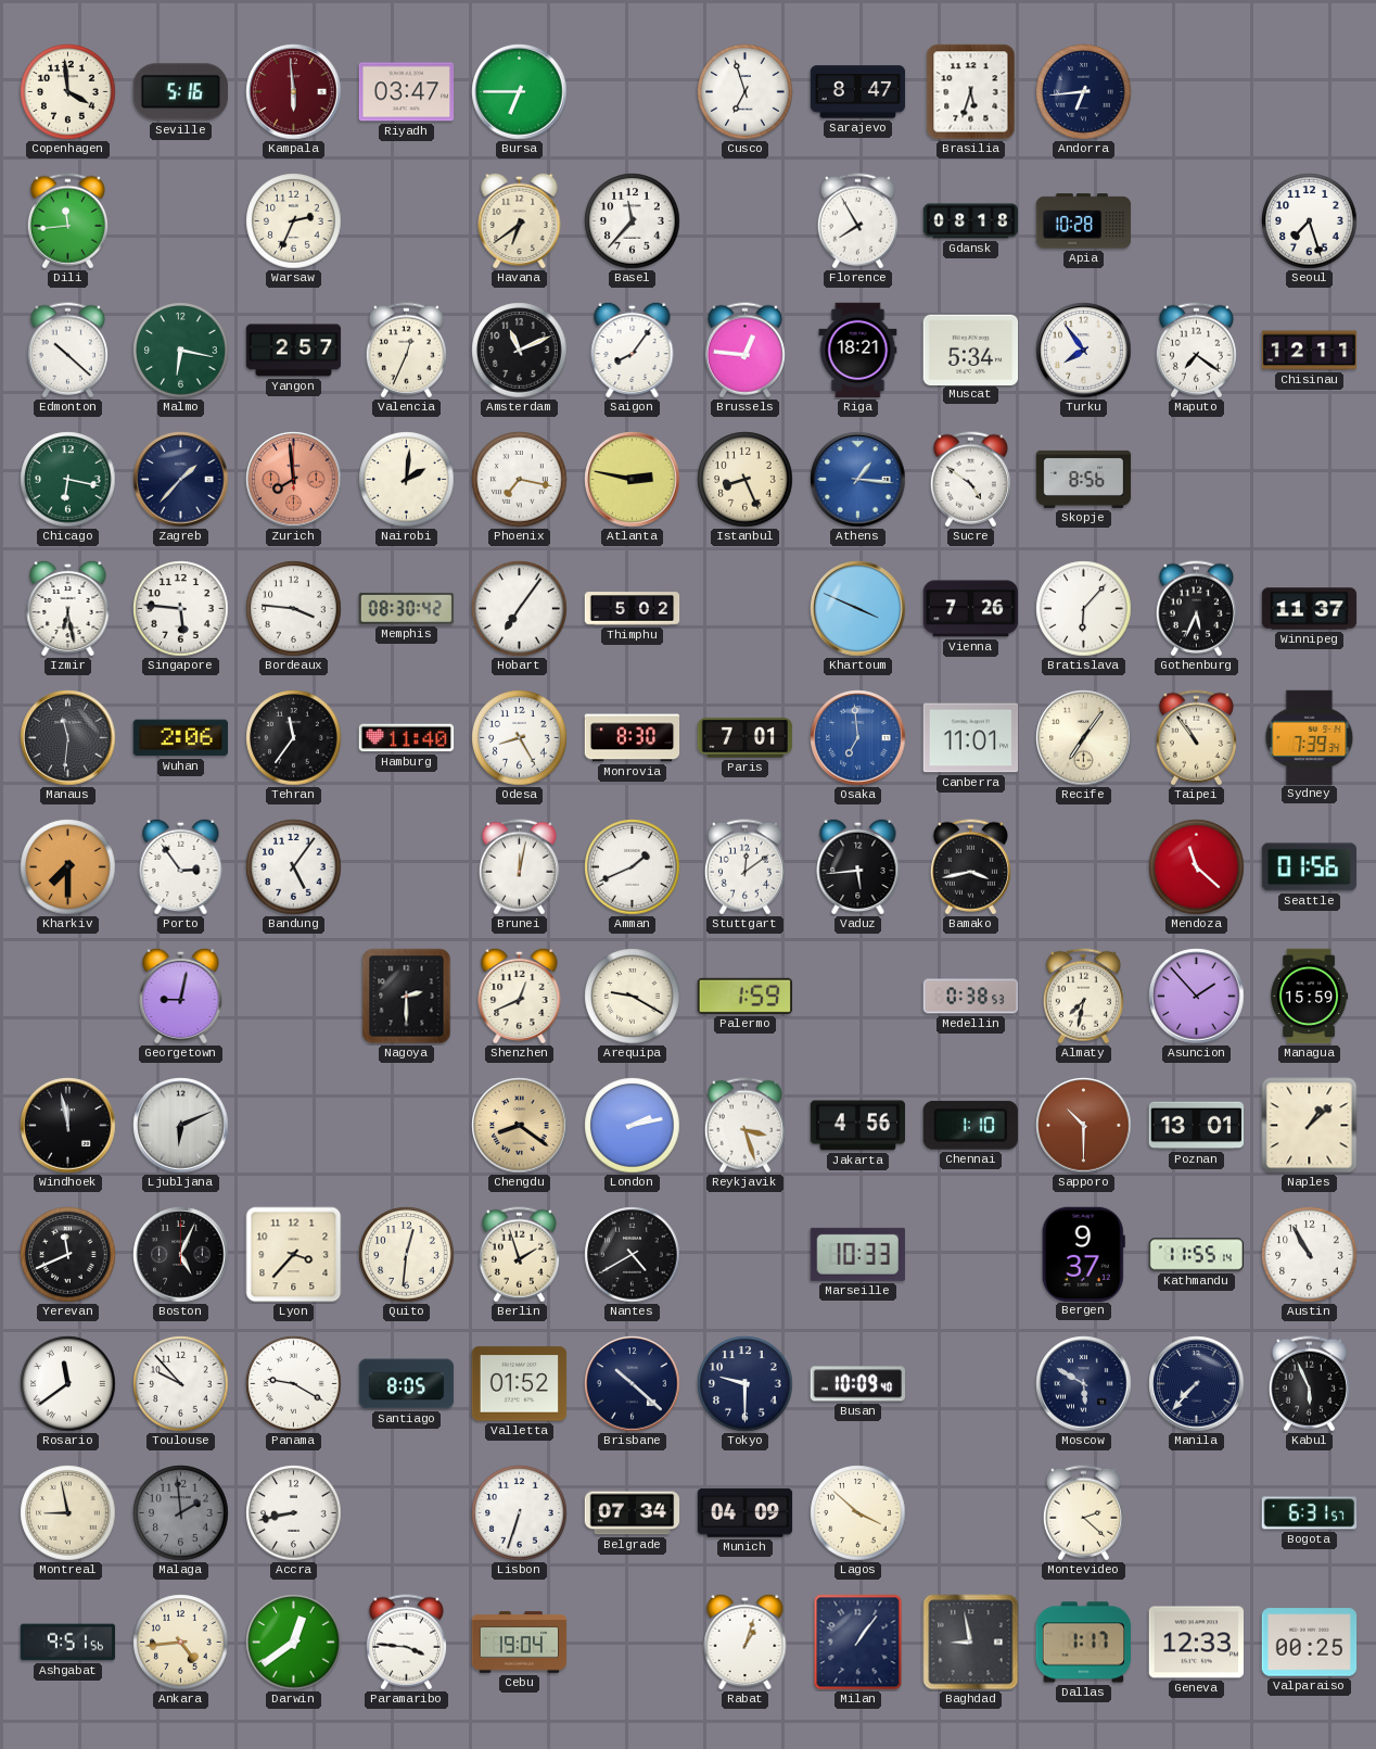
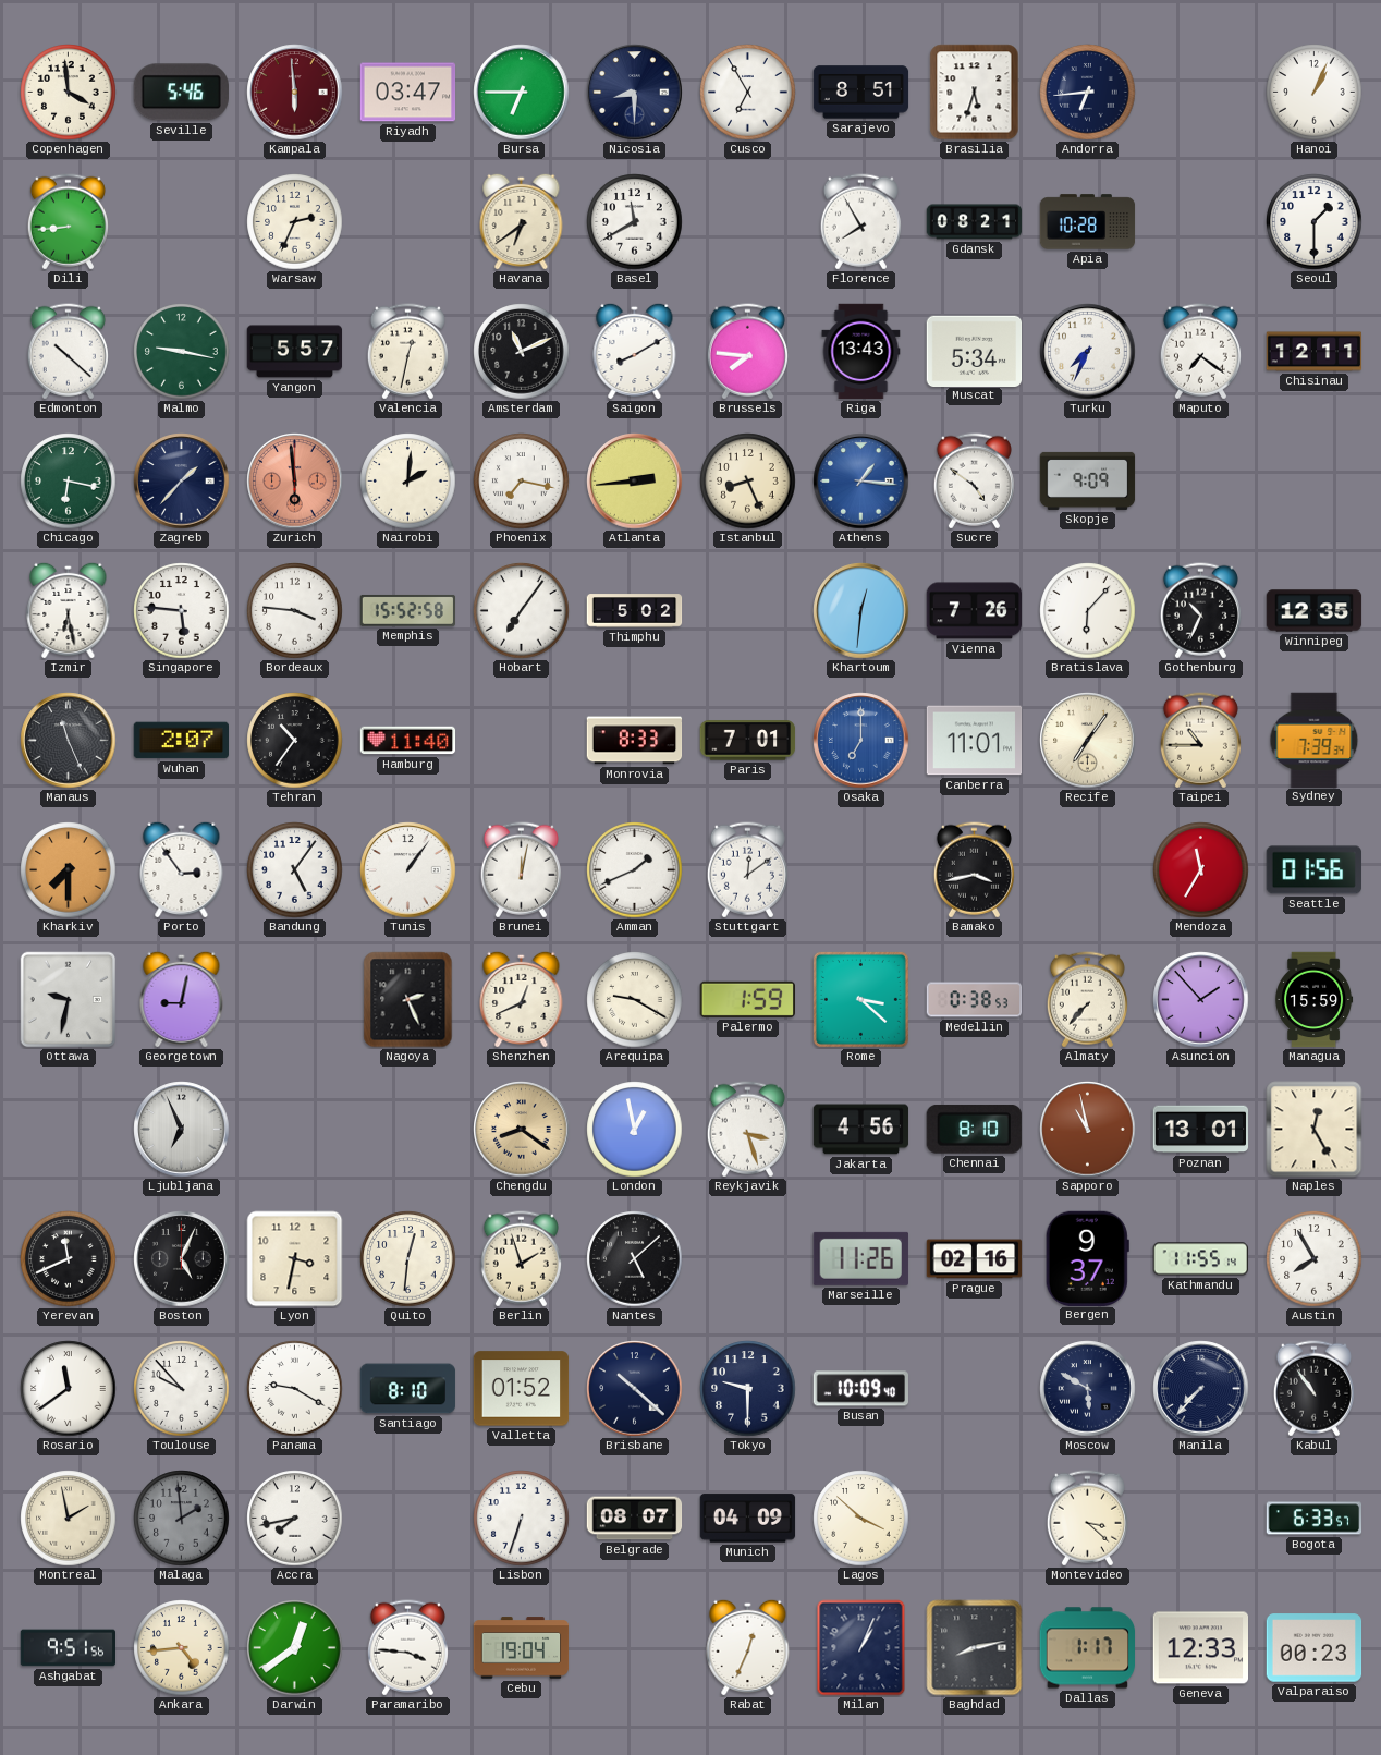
Seville: 5:16 -> 5:46 (181, 93)
Nicosia: none -> 8:30 (635, 93)
Cusco: 6:57 -> 6:55 (748, 93)
Sarajevo: 8:47 -> 8:51 (861, 93)
Hanoi: none -> 1:04 (1315, 93)
Dili: 11:44 -> 8:44 (68, 222)
Basel: 11:37 -> 11:40 (635, 222)
Gdansk: 08:18 -> 08:21 (975, 222)
Seoul: 7:27 -> 1:30 (1315, 222)
Malmo: 6:17 -> 9:17 (182, 352)
Yangon: 2:57 -> 5:57 (295, 352)
Valencia: 12:34 -> 12:32 (407, 352)
Saigon: 8:06 -> 8:10 (635, 351)
Brussels: 12:46 -> 7:46 (747, 352)
Riga: 18:21 -> 13:43 (861, 352)
Turku: 7:54 -> 7:34 (1088, 352)
Zurich: 7:59 -> 5:59 (295, 482)
Atlanta: 2:47 -> 2:44 (635, 482)
Skopje: 8:56 -> 9:09 (1088, 480)
Memphis: 08:30 -> 15:52 (408, 610)
Khartoum: 3:49 -> 12:31 (861, 611)
Gothenburg: 5:34 -> 10:34 (1200, 611)
Winnipeg: 11:37 -> 12:35 (1315, 611)
Manaus: 11:31 -> 11:26 (69, 741)
Wuhan: 2:06 -> 2:07 (181, 741)
Tehran: 11:36 -> 10:36 (295, 741)
Odesa: 8:25 -> none (520, 738)
Monrovia: 8:30 -> 8:33 (635, 741)
Osaka: 6:59 -> 7:00 (861, 741)
Taipei: 10:54 -> 10:45 (1200, 741)
Tunis: none -> 1:06 (408, 870)
Vaduz: 5:44 -> none (858, 866)
Mendoza: 11:22 -> 11:35 (1201, 870)
Ottawa: none -> 9:32 (69, 1000)
Nagoya: 2:30 -> 2:26 (408, 1000)
Rome: none -> 3:22 (860, 999)
Almaty: 7:32 -> 7:37 (1087, 1000)
Windhoek: 11:58 -> none (68, 1126)
Ljubljana: 6:11 -> 6:56 (182, 1130)
London: 2:13 -> 12:58 (635, 1130)
Chennai: 1:10 -> 8:10 (974, 1129)
Sapporo: 10:30 -> 10:58 (1088, 1130)
Naples: 1:08 -> 12:25 (1315, 1130)
Lyon: 3:37 -> 3:32 (295, 1259)
Nantes: 4:40 -> 5:08 (635, 1259)
Marseille: 10:33 -> 11:26 (860, 1258)
Prague: none -> 02:16 (975, 1259)
Austin: 10:55 -> 7:55 (1315, 1259)
Santiago: 8:05 -> 8:10 (408, 1389)
Kabul: 5:56 -> 10:54 (1313, 1389)
Montreal: 8:58 -> 1:58 (69, 1519)
Accra: 8:43 -> 7:43 (295, 1519)
Belgrade: 07:34 -> 08:07 (635, 1519)
Montevideo: 2:22 -> 3:22 (1087, 1519)
Bogota: 6:31 -> 6:33 (1315, 1519)
Rabat: 1:03 -> 12:34 (748, 1647)
Milan: 1:06 -> 1:04 (861, 1648)
Baghdad: 8:58 -> 8:13 (975, 1648)
Valparaiso: 00:25 -> 00:23 (1315, 1648)
